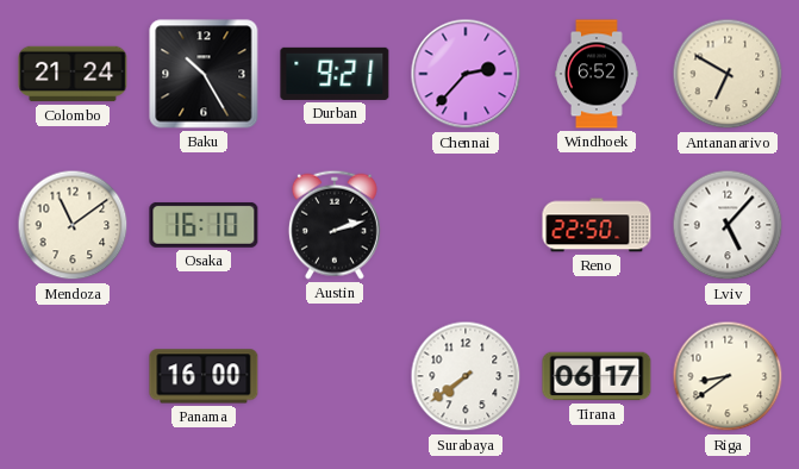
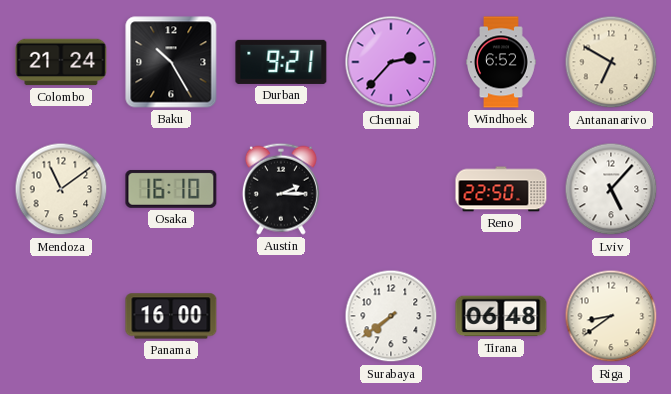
Austin: 2:12 -> 2:15 (281, 189)
Tirana: 06:17 -> 06:48 (501, 316)
